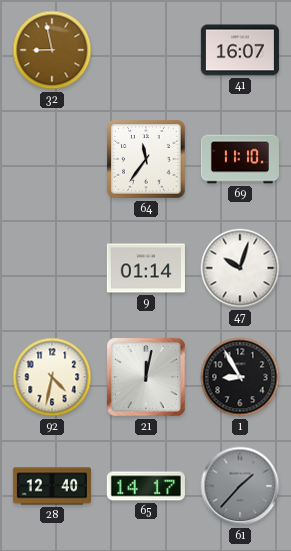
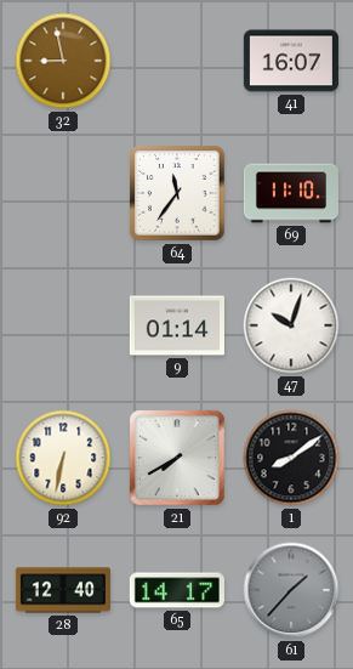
92: 4:32 -> 6:32 (63, 458)
21: 12:02 -> 7:40 (177, 458)
1: 8:55 -> 8:09 (291, 458)
